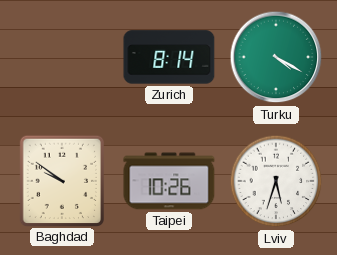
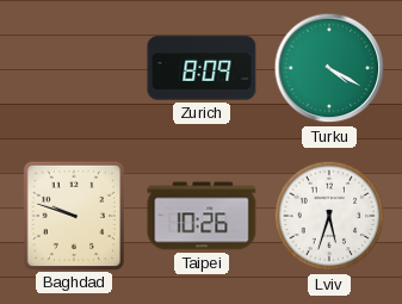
Zurich: 8:14 -> 8:09 (202, 68)
Baghdad: 9:51 -> 9:48 (73, 215)
